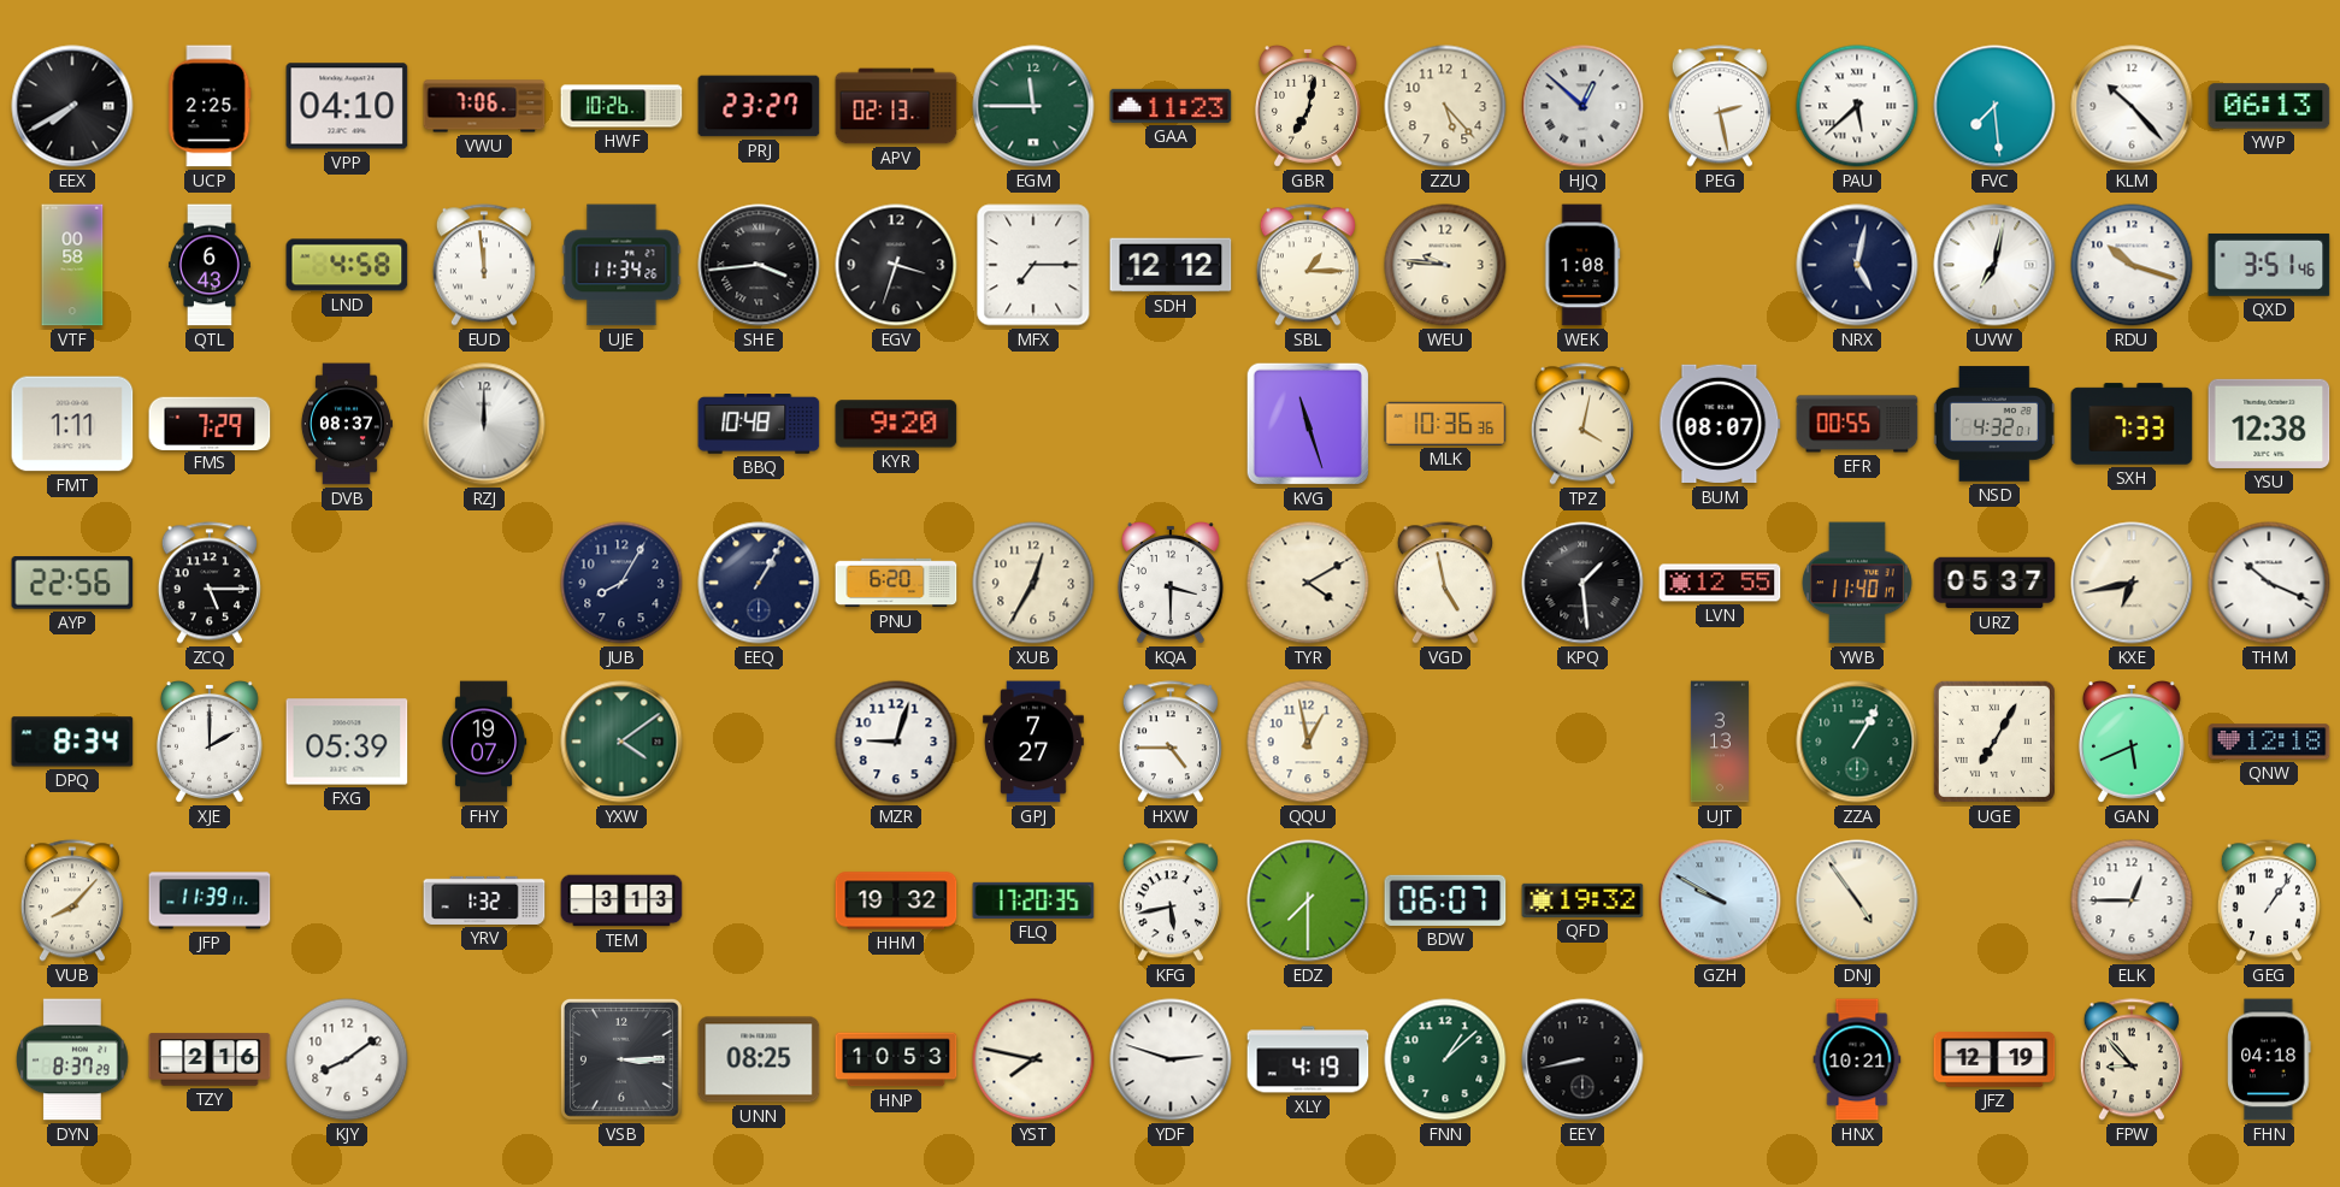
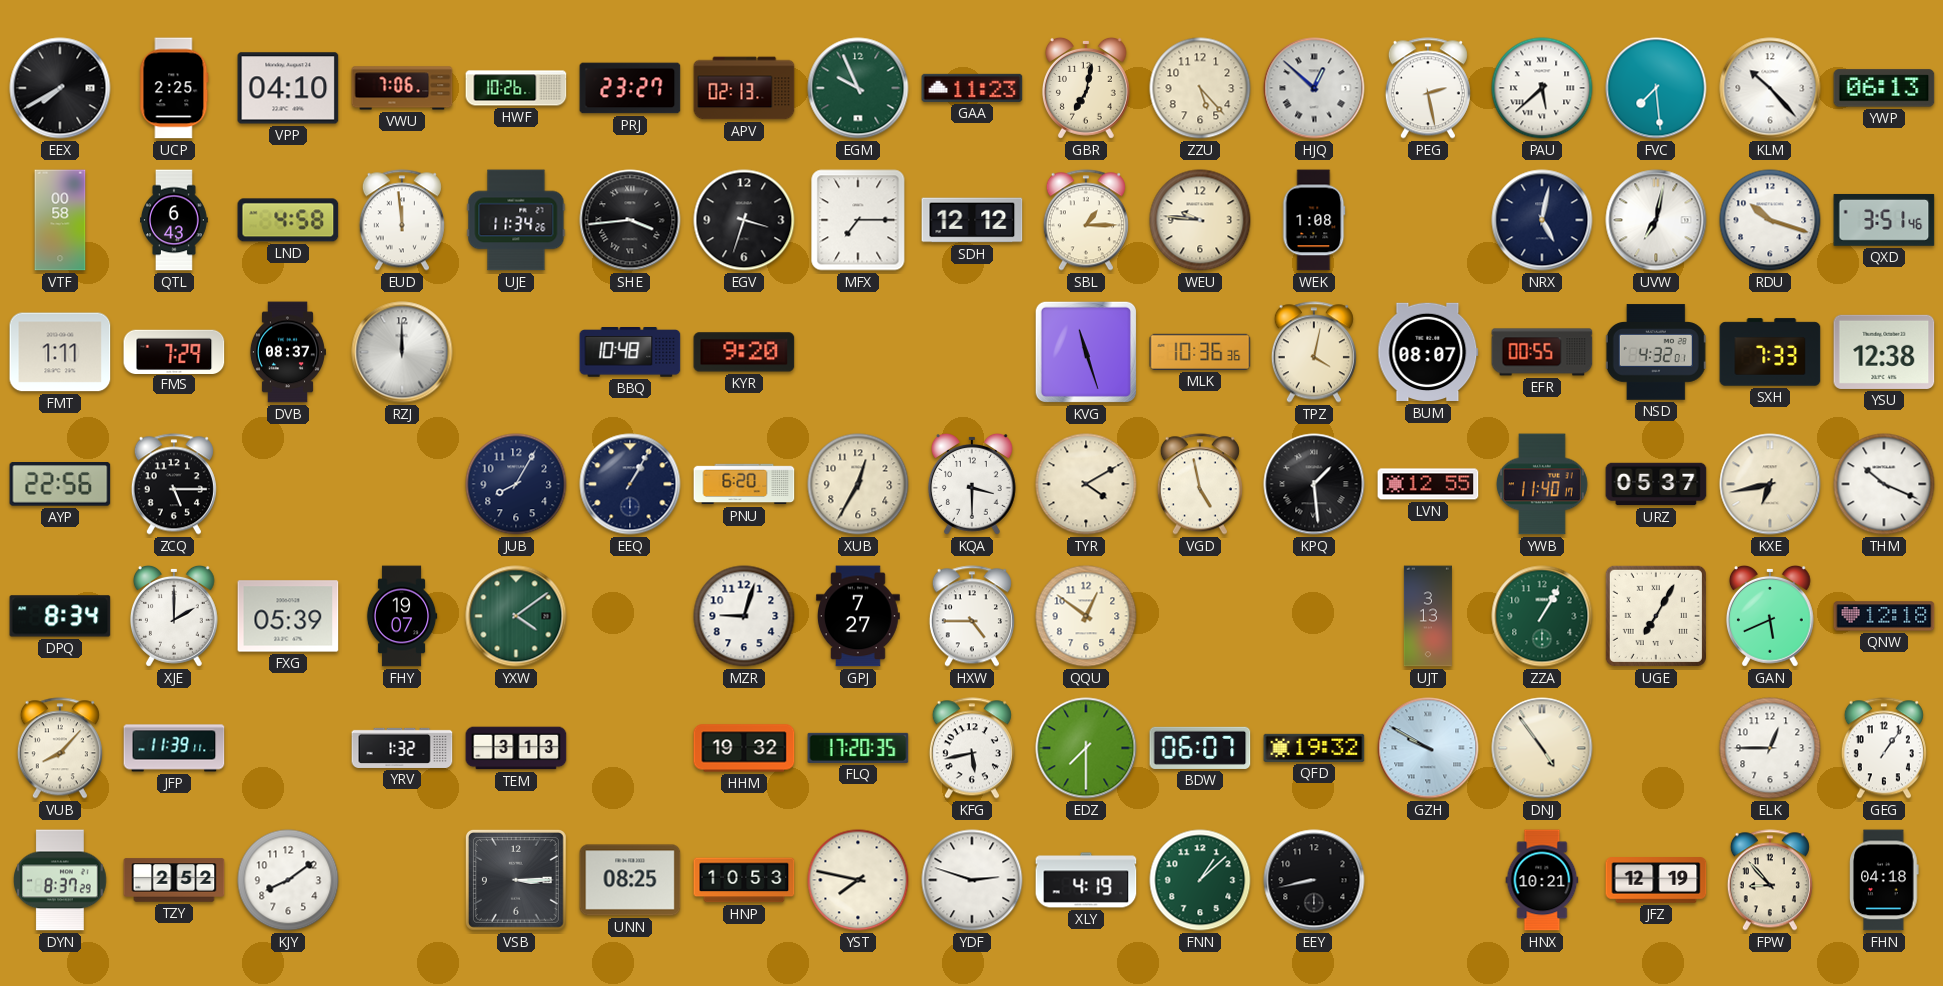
EGM: 11:45 -> 9:56 (858, 88)
QQU: 12:58 -> 12:51 (1086, 616)
TZY: 2:16 -> 2:52 (174, 880)
